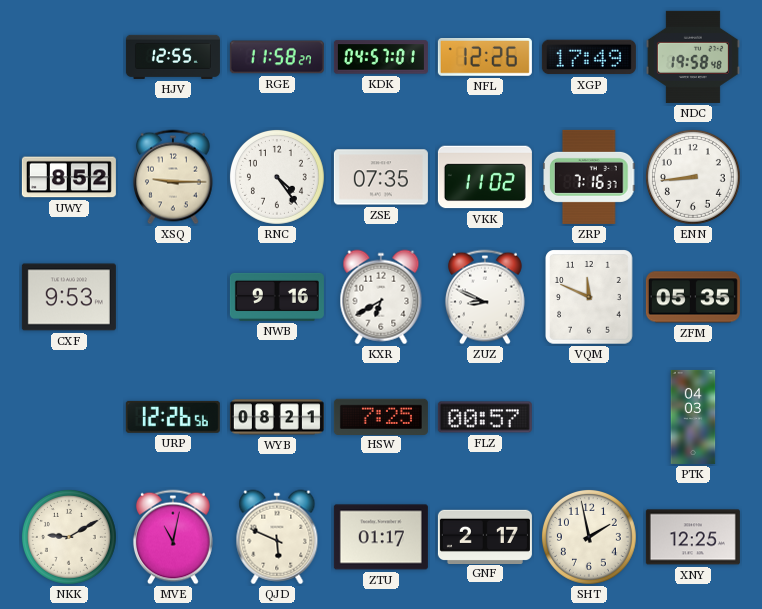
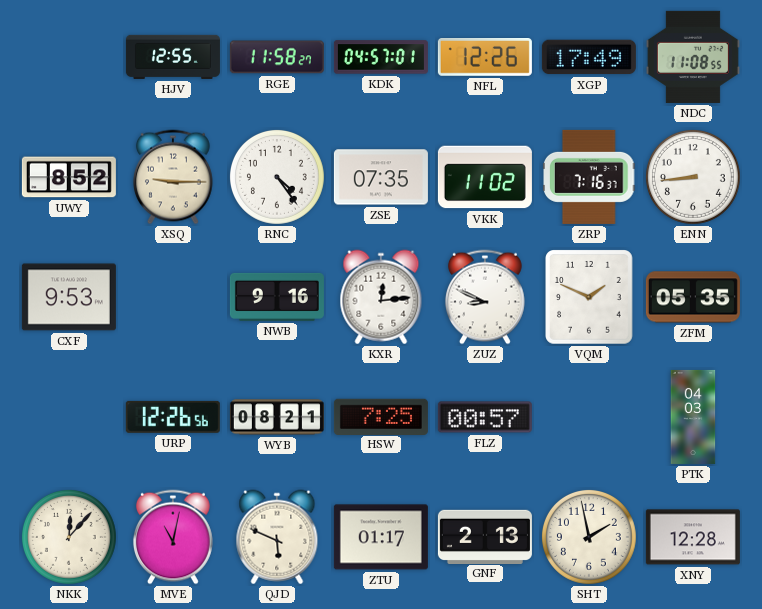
NDC: 19:58 -> 11:08 (693, 57)
KXR: 6:40 -> 12:14 (381, 297)
VQM: 11:49 -> 1:49 (590, 298)
NKK: 9:10 -> 12:07 (69, 537)
GNF: 2:17 -> 2:13 (485, 536)
XNY: 12:25 -> 12:28 (693, 537)
